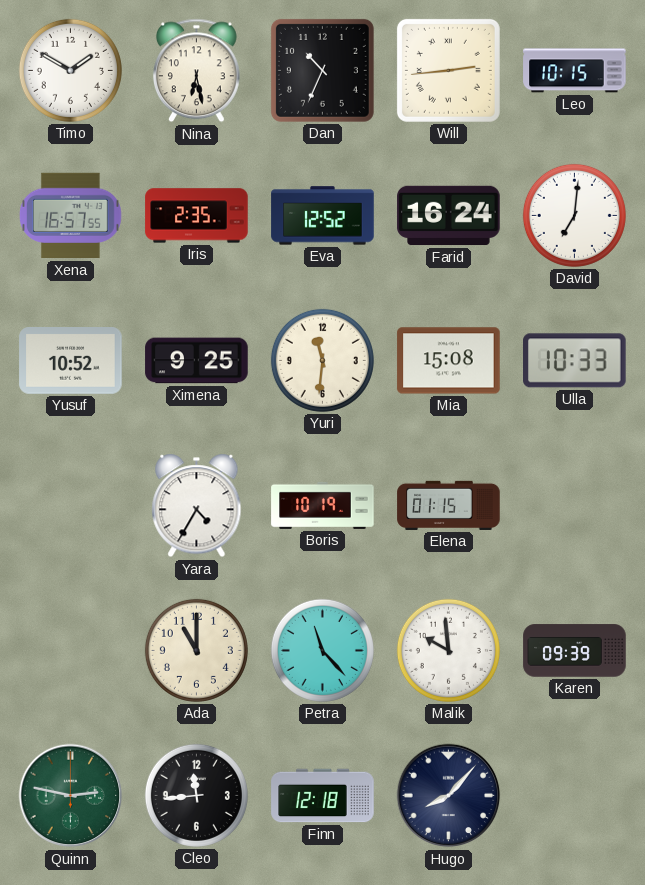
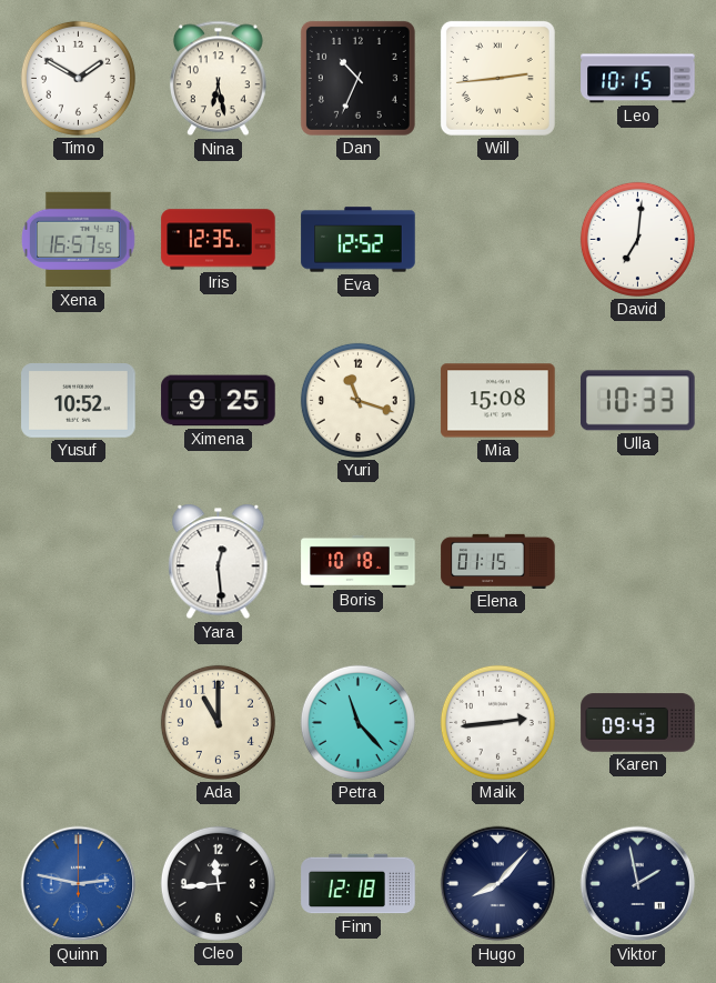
Iris: 2:35 -> 12:35 (219, 240)
Farid: 16:24 -> none (449, 216)
Yuri: 11:31 -> 11:18 (357, 400)
Yara: 4:35 -> 12:29 (219, 562)
Boris: 10:19 -> 10:18 (359, 561)
Malik: 9:59 -> 2:44 (497, 722)
Karen: 09:39 -> 09:43 (638, 723)
Quinn dial: green -> blue (79, 884)
Viktor: none -> 1:58 (638, 884)
